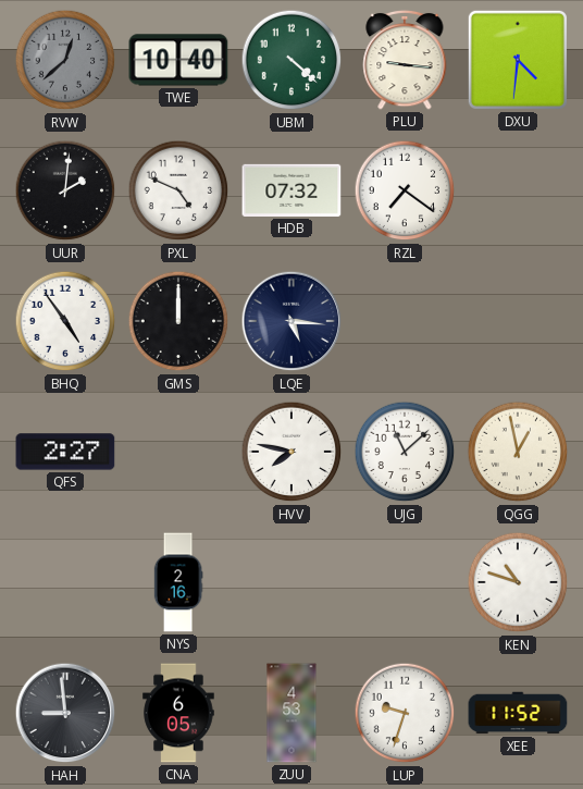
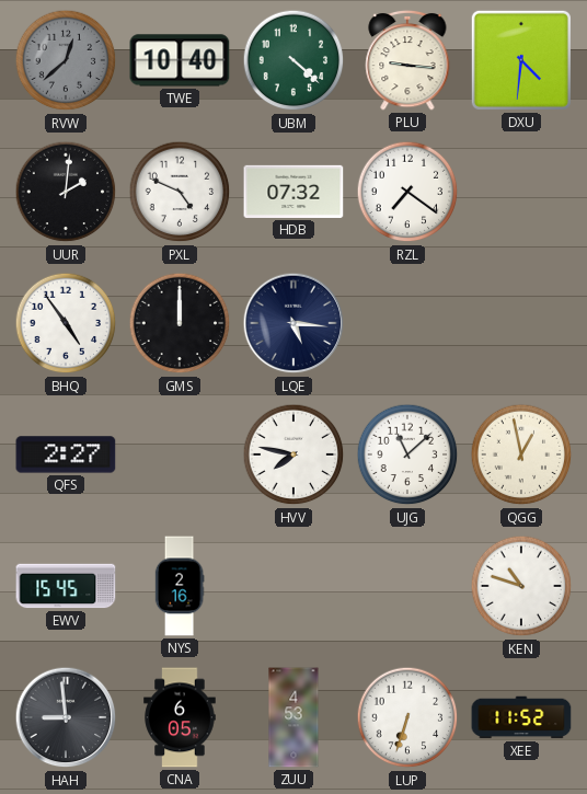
EWV: none -> 15:45 (66, 586)
LUP: 9:33 -> 6:33 (407, 717)
